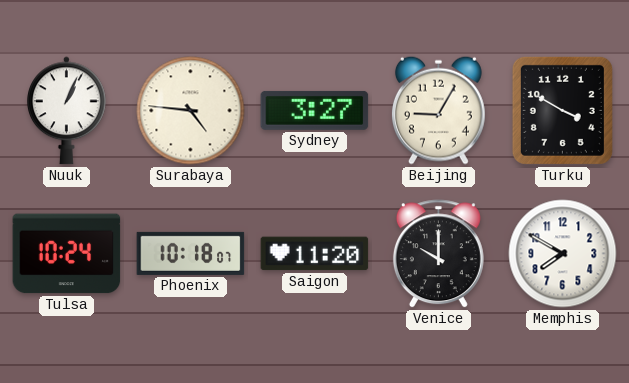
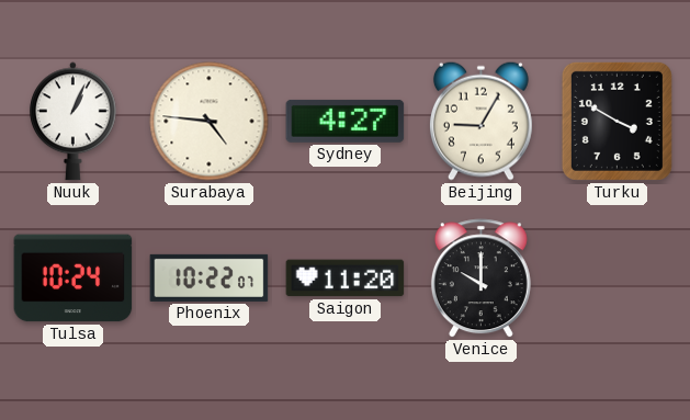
Sydney: 3:27 -> 4:27 (346, 121)
Phoenix: 10:18 -> 10:22 (210, 277)
Memphis: 7:50 -> none (563, 254)
